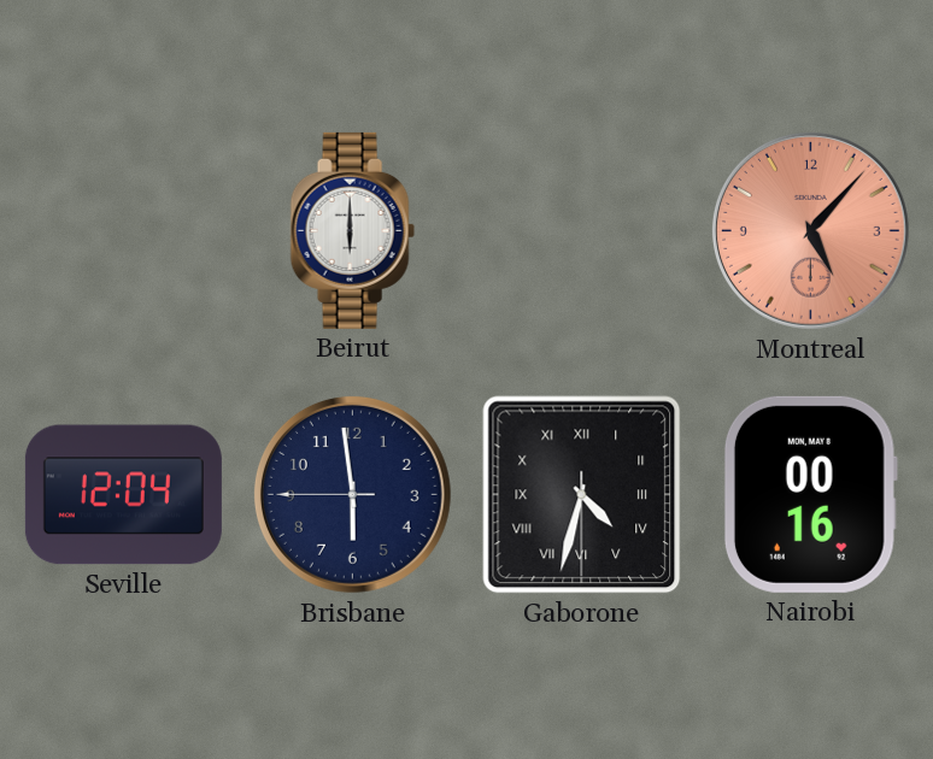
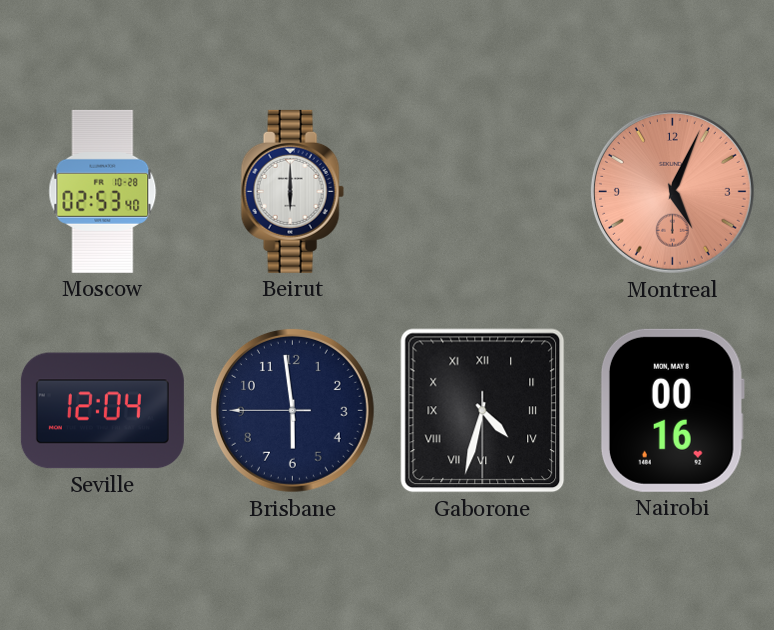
Moscow: none -> 02:53 (103, 191)
Montreal: 5:07 -> 5:04 (672, 191)
